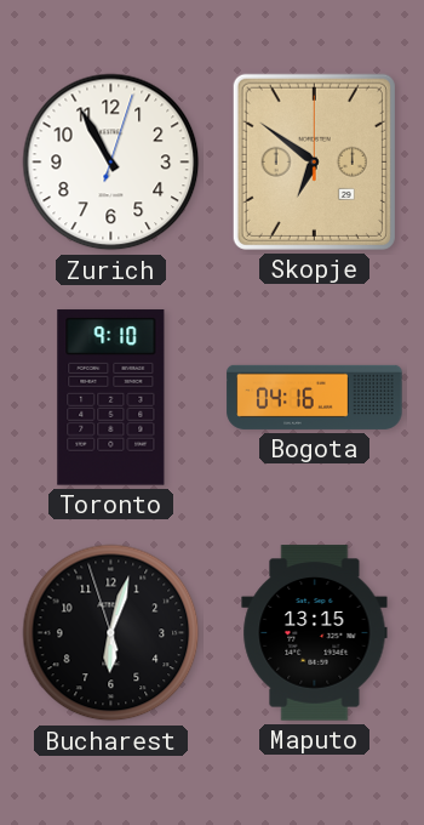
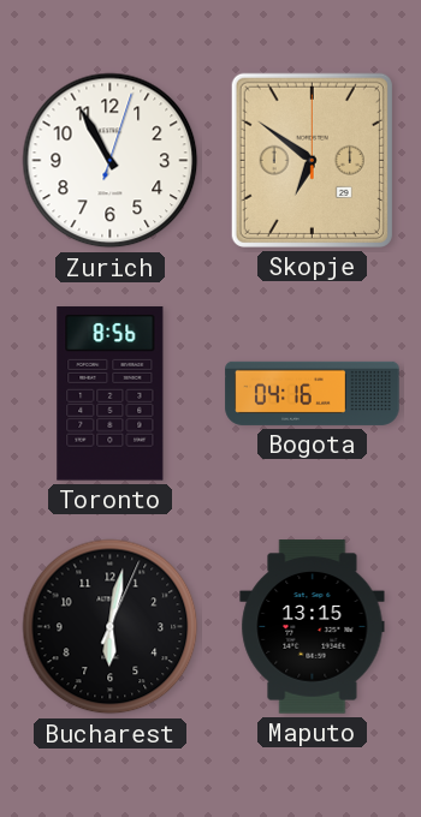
Toronto: 9:10 -> 8:56 (111, 394)
Bucharest: 6:02:57 -> 6:02:04 (111, 627)
